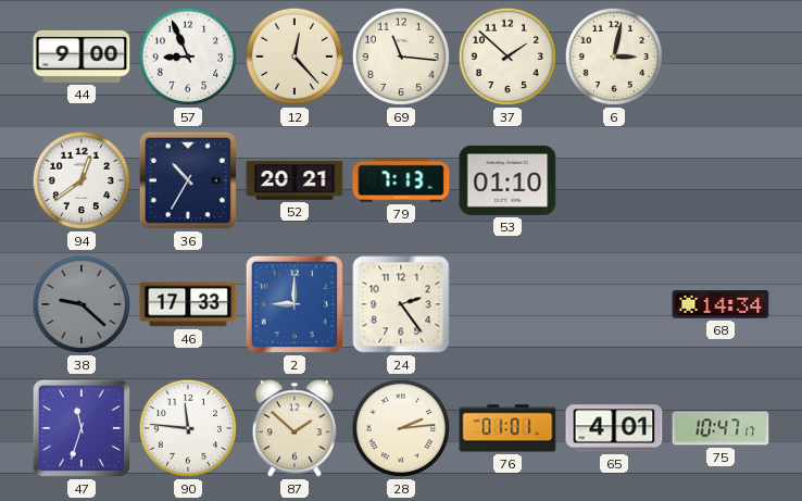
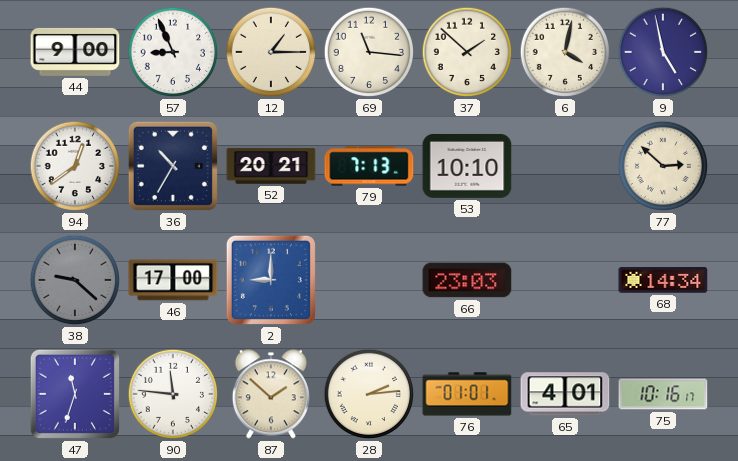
12: 12:23 -> 1:15 (271, 52)
6: 3:02 -> 4:02 (565, 52)
9: none -> 4:58 (663, 52)
53: 01:10 -> 10:10 (467, 166)
77: none -> 2:52 (663, 166)
46: 17:33 -> 17:00 (173, 280)
24: 2:24 -> none (401, 304)
66: none -> 23:03 (467, 280)
75: 10:47 -> 10:16 (663, 394)
